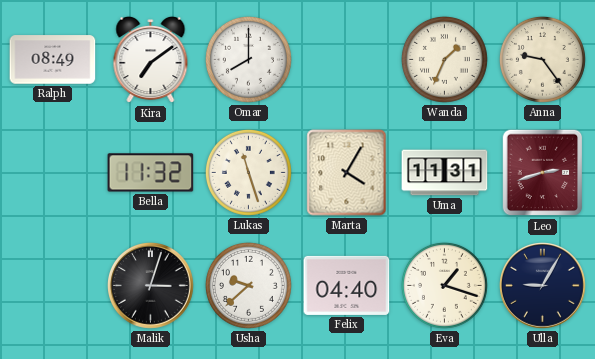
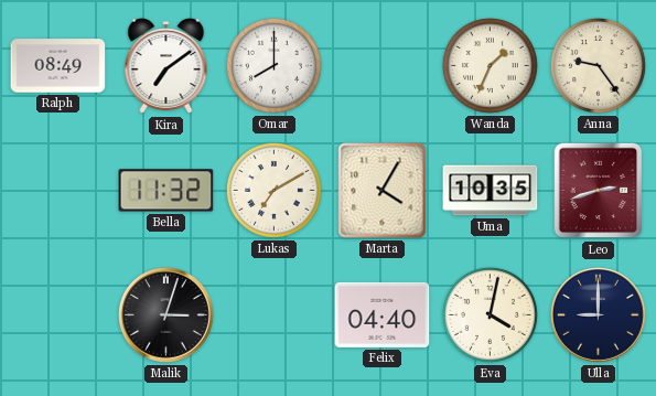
Lukas: 11:27 -> 7:10 (273, 190)
Uma: 11:31 -> 10:35 (491, 191)
Usha: 9:38 -> none (248, 285)
Eva: 1:18 -> 4:02 (490, 314)
Ulla: 9:05 -> 9:00 (599, 315)
